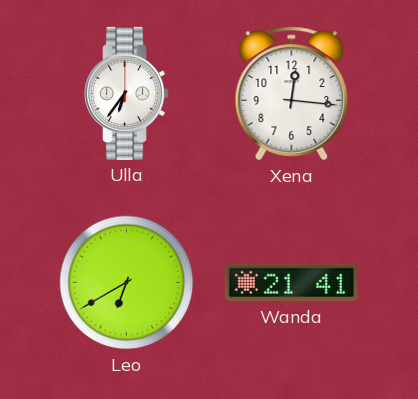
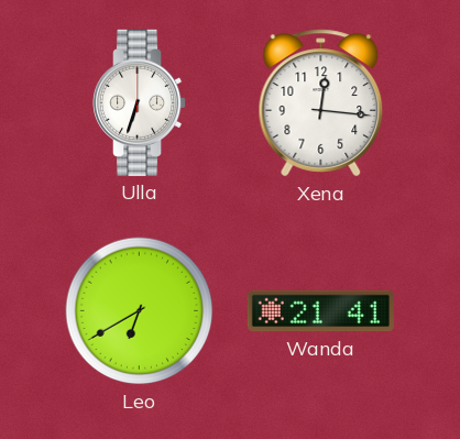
Ulla: 6:36 -> 6:33 (140, 102)
